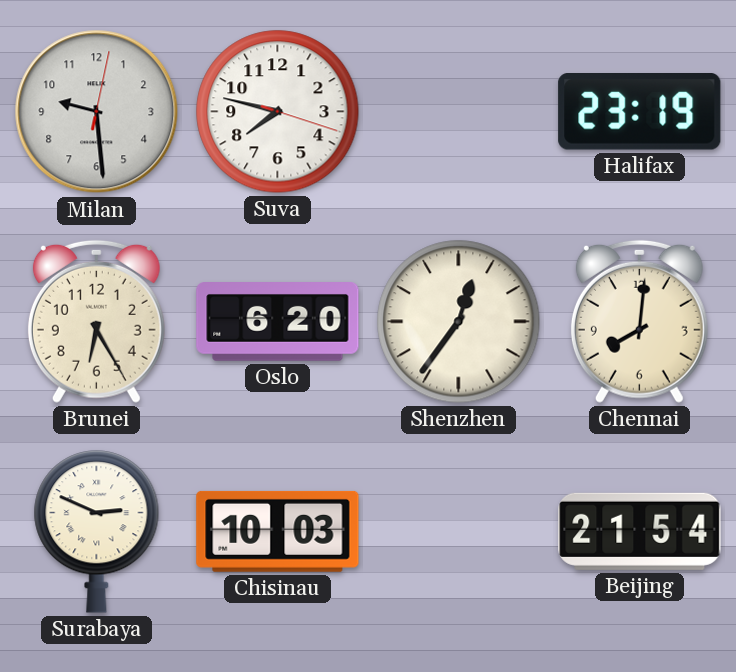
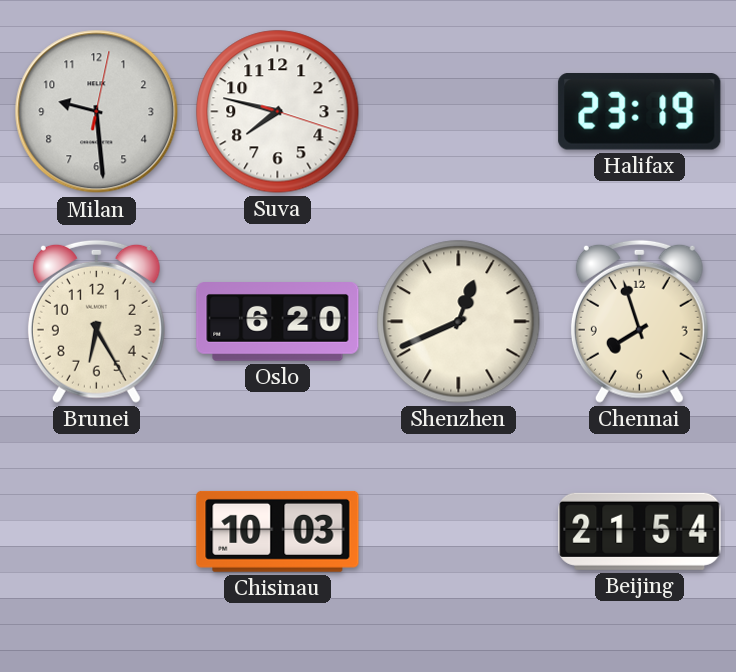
Shenzhen: 12:36 -> 12:41 (459, 322)
Chennai: 8:01 -> 7:57 (639, 321)
Surabaya: 2:49 -> none (97, 532)
